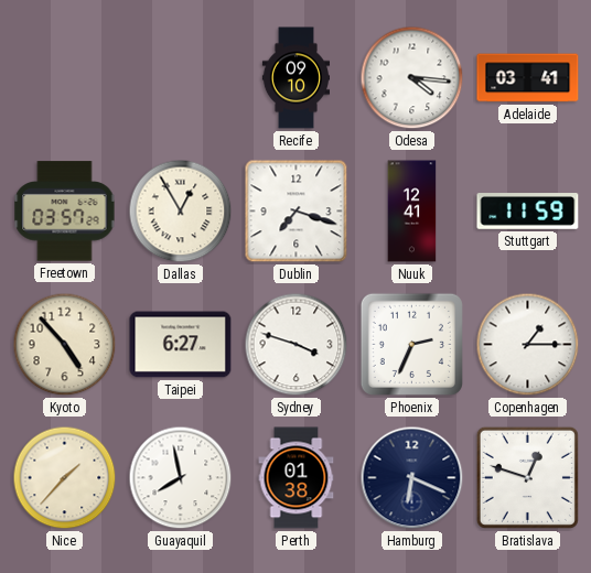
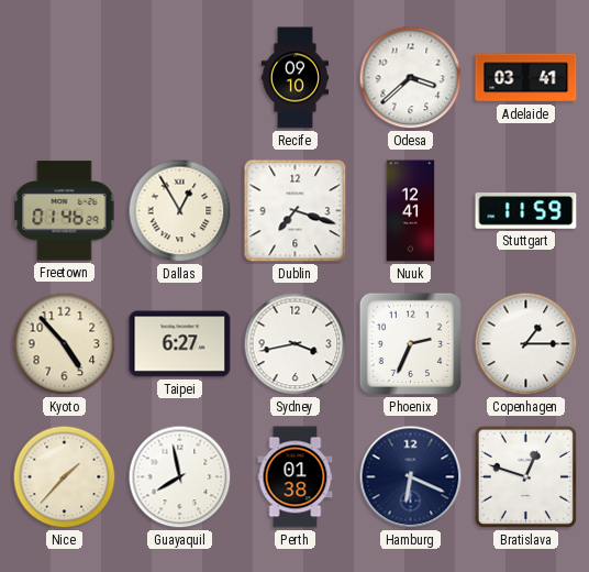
Odesa: 4:16 -> 3:38 (411, 78)
Freetown: 03:57 -> 01:46 (65, 211)
Sydney: 3:48 -> 3:43 (296, 344)
